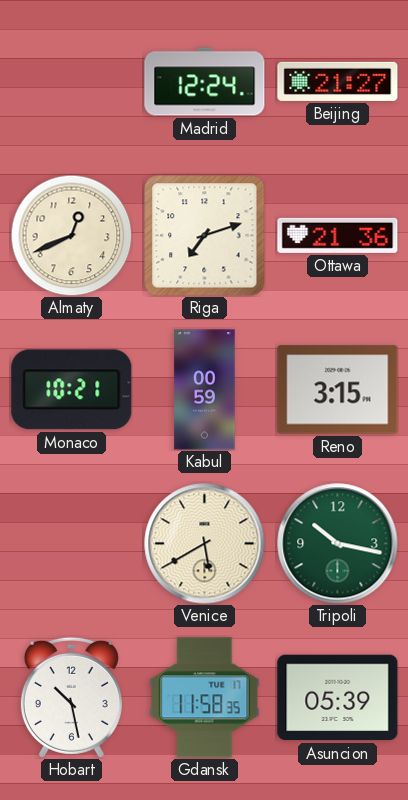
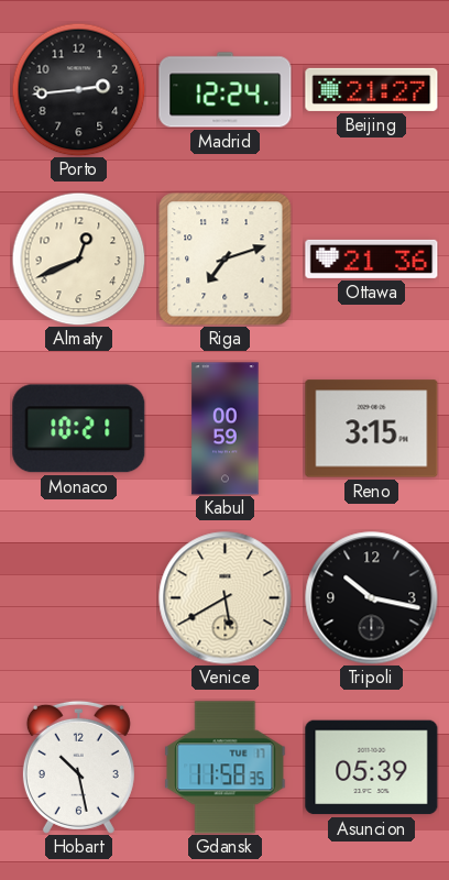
Porto: none -> 2:44 (78, 89)
Tripoli dial: green -> black (372, 598)
